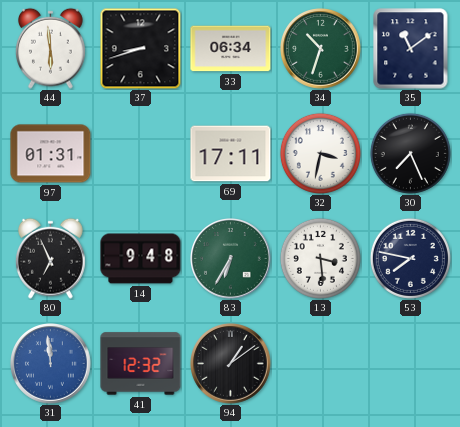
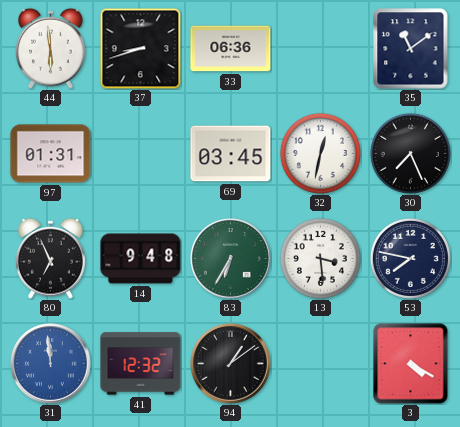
33: 06:34 -> 06:36 (231, 49)
34: 10:33 -> none (321, 49)
69: 17:11 -> 03:45 (231, 154)
32: 3:32 -> 12:32 (320, 153)
3: none -> 4:20 (411, 364)
